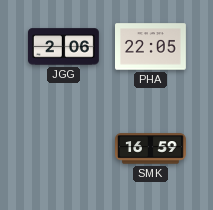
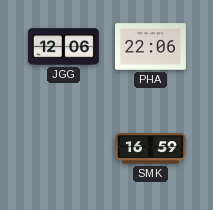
JGG: 2:06 -> 12:06 (64, 47)
PHA: 22:05 -> 22:06 (151, 47)
